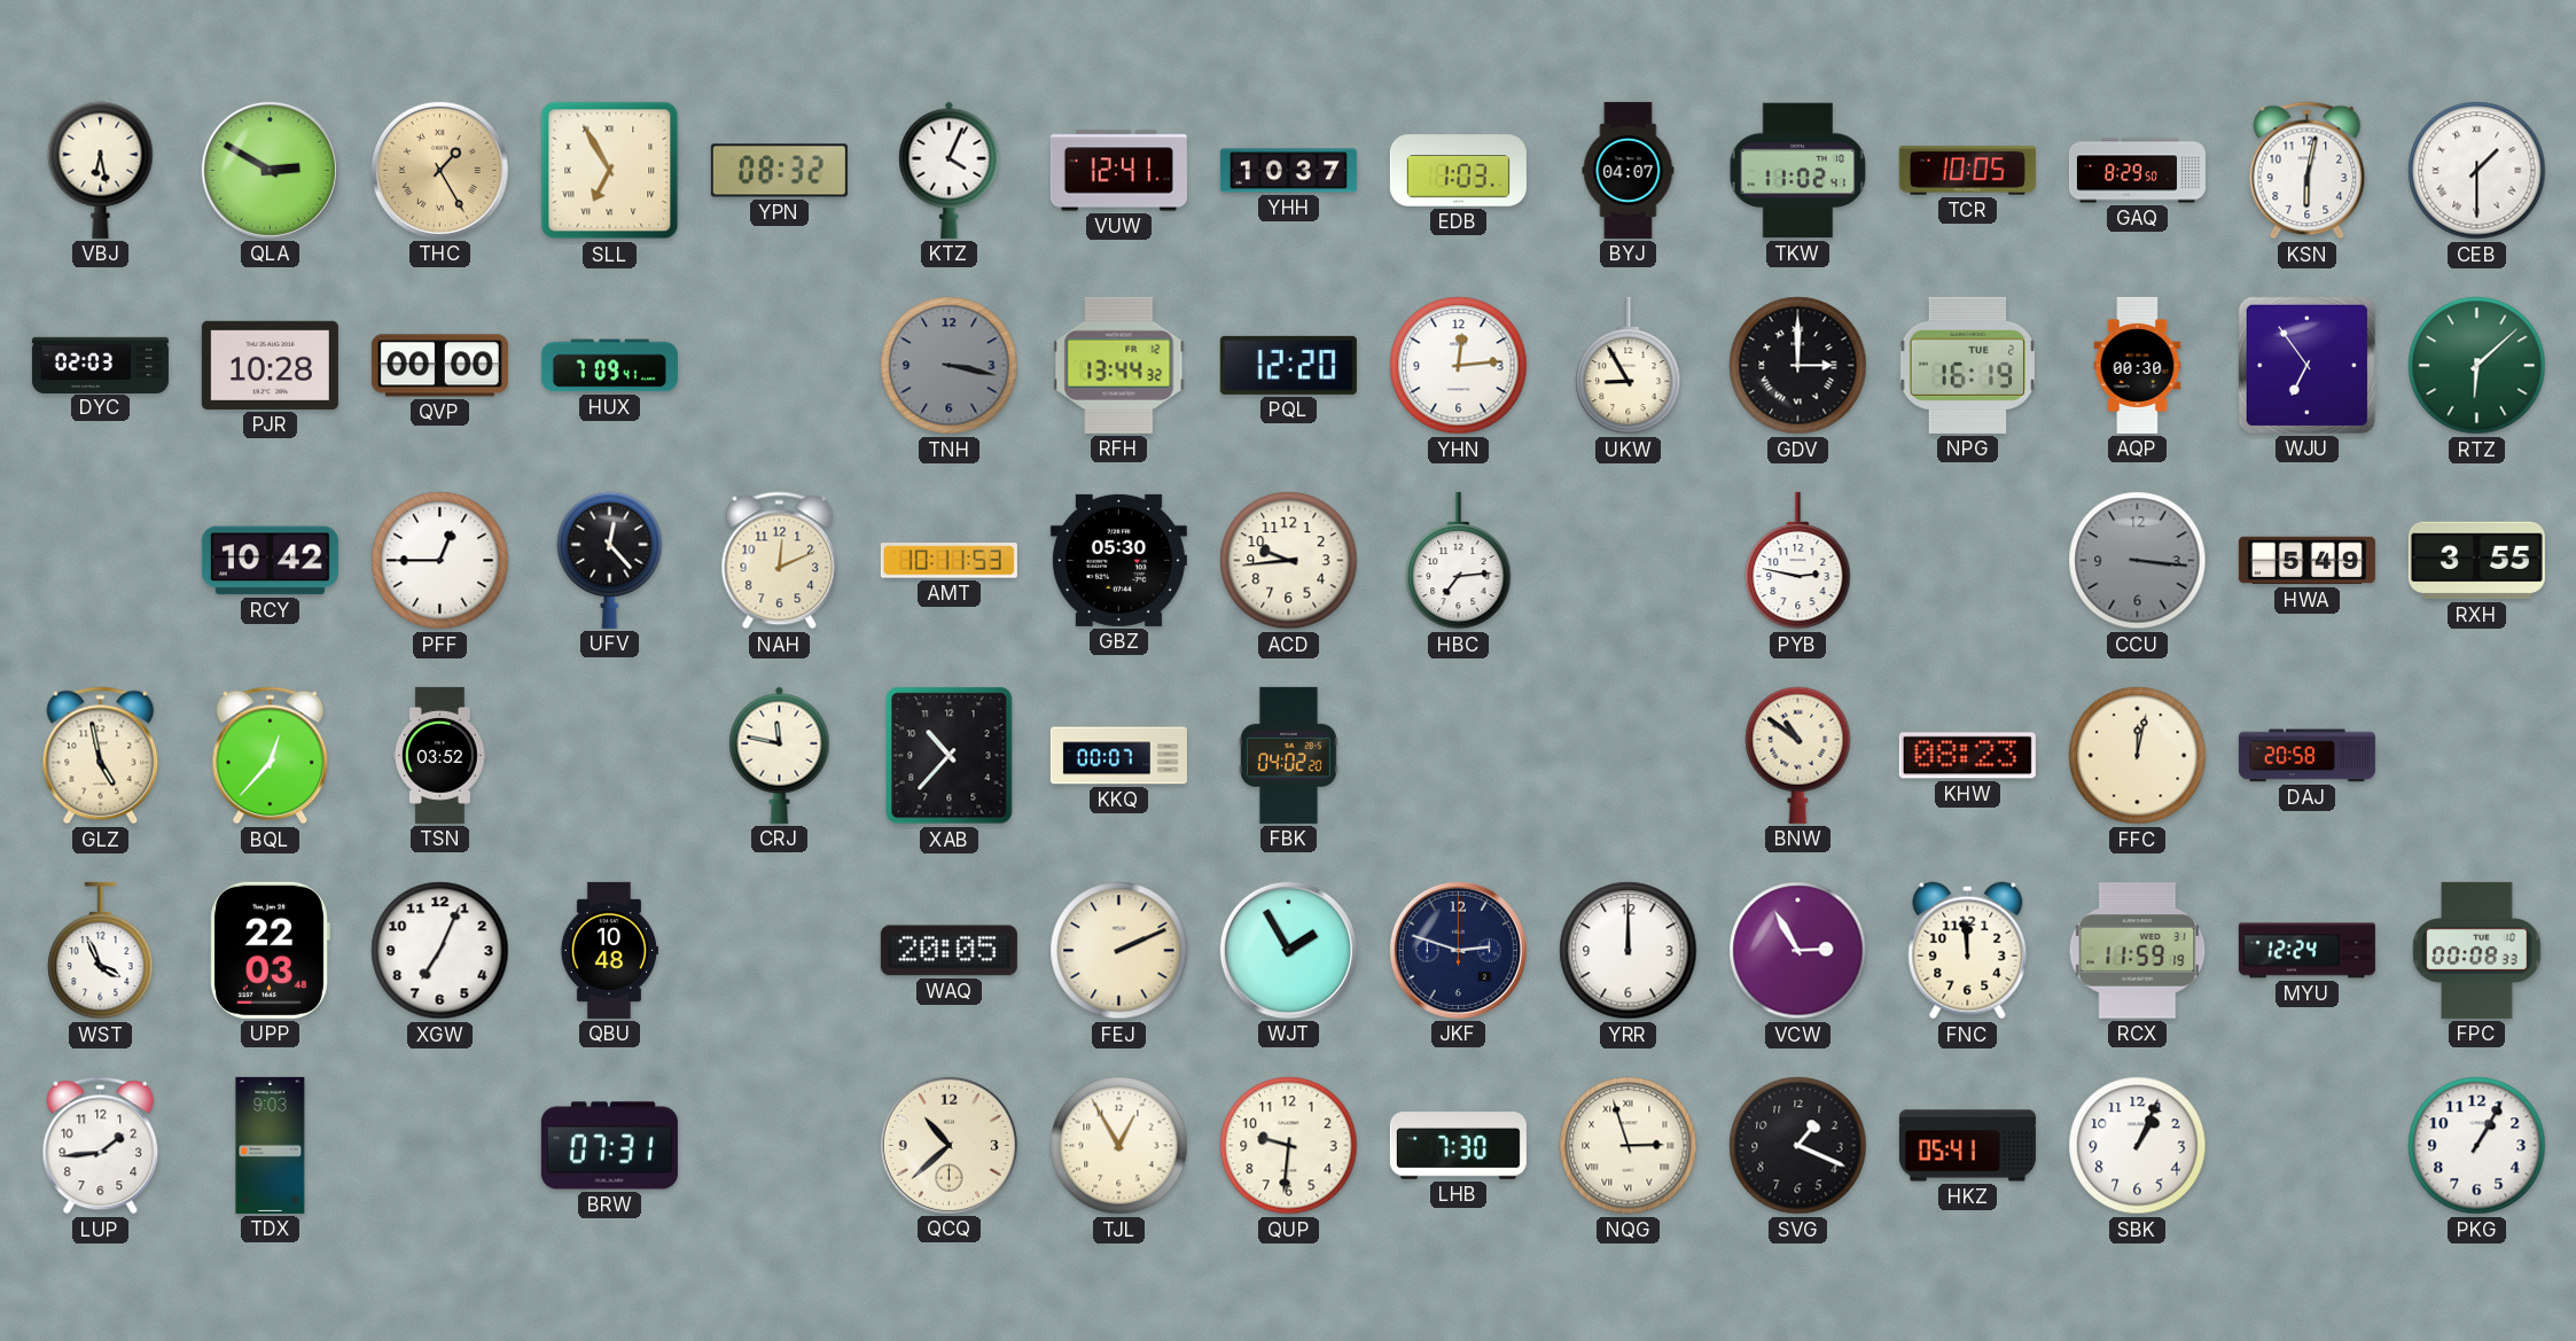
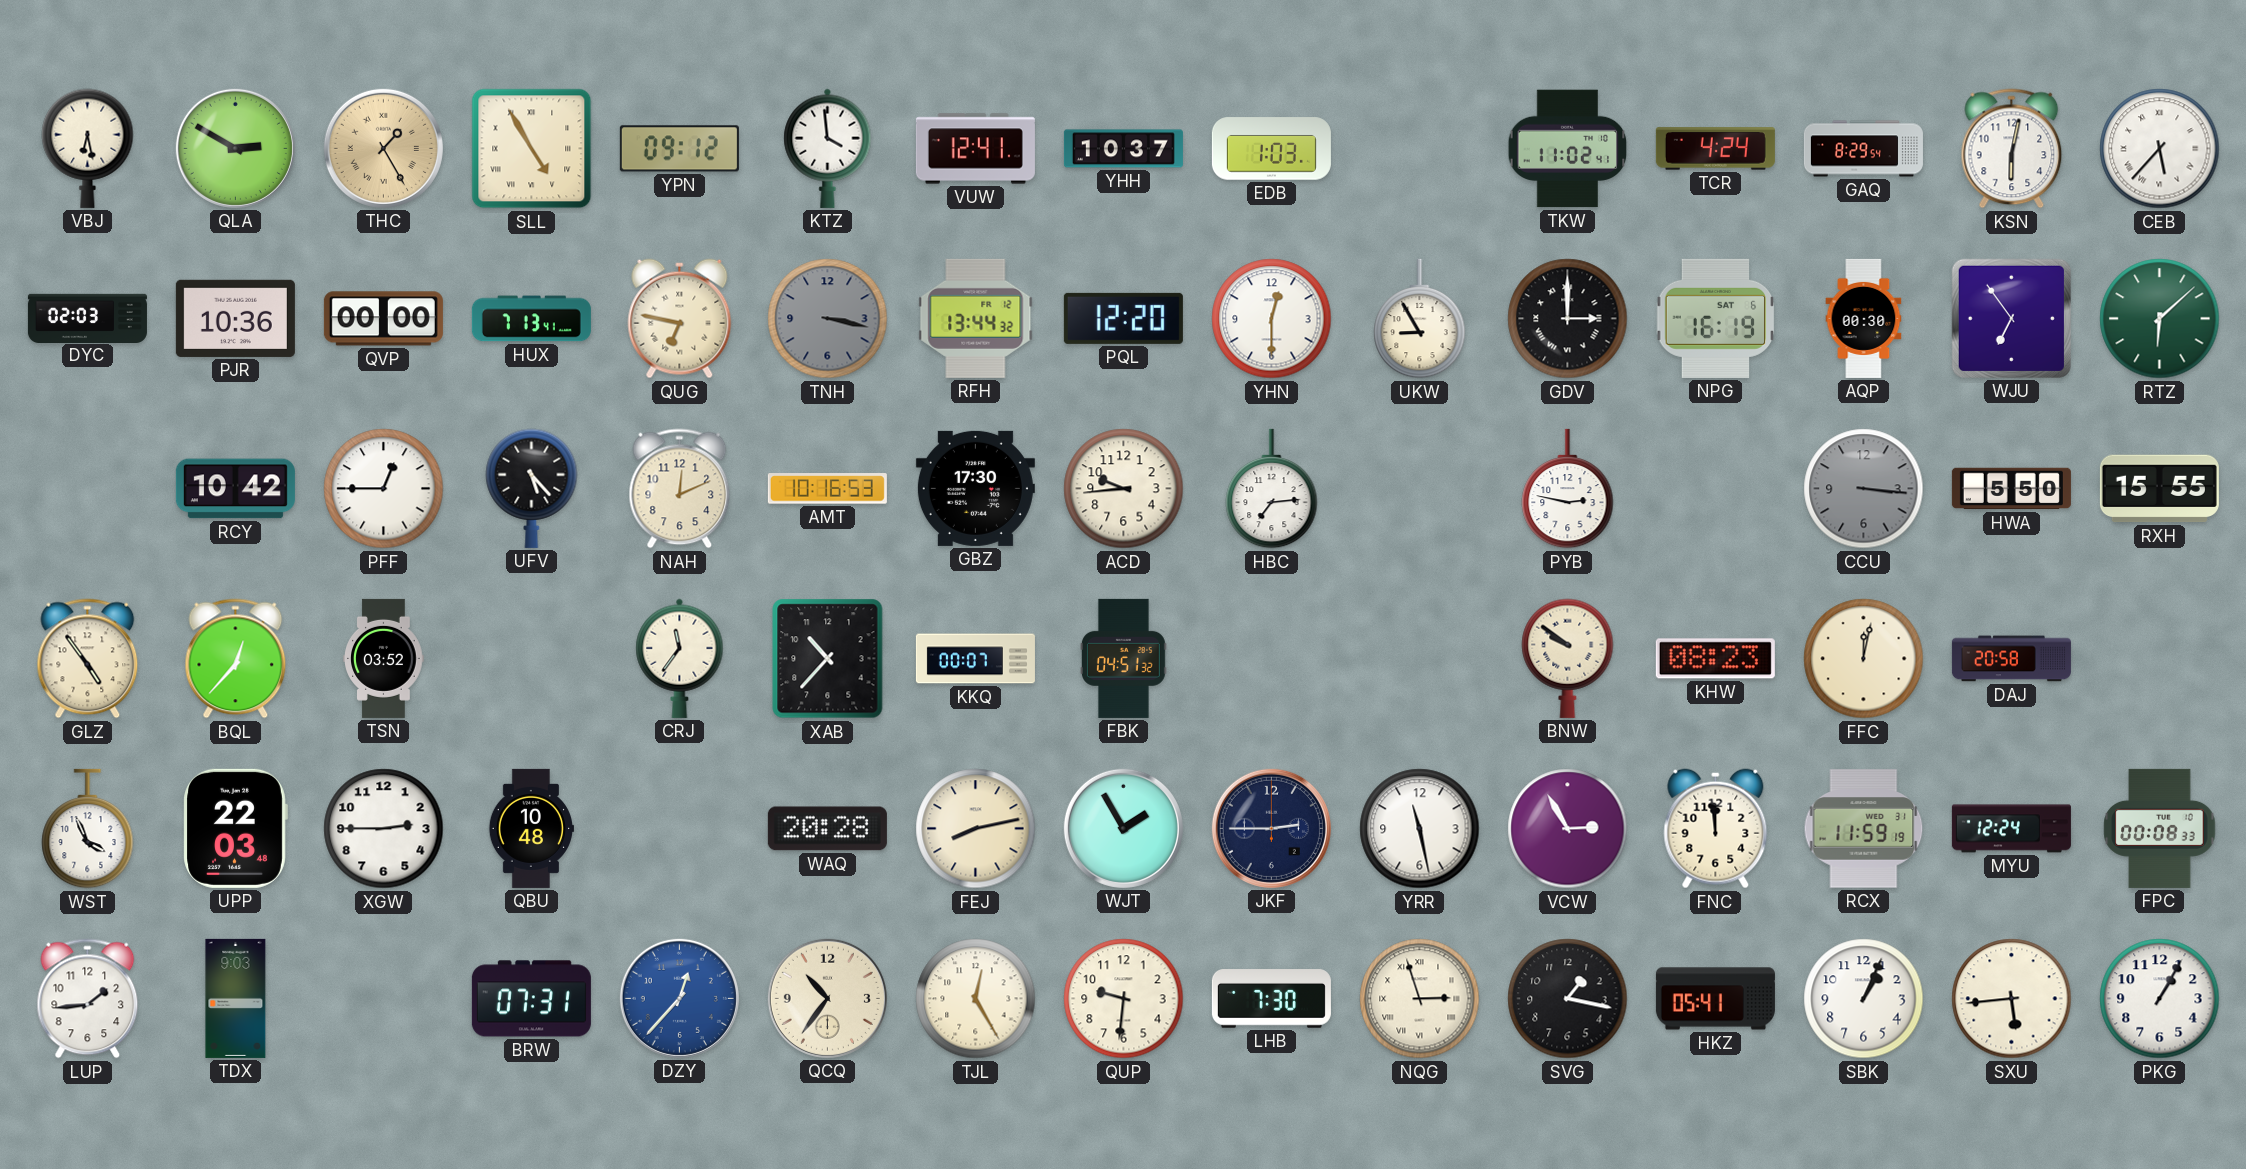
SLL: 6:55 -> 4:55 (532, 149)
YPN: 08:32 -> 09:12 (679, 149)
KTZ: 4:04 -> 3:59 (828, 148)
BYJ: 04:07 -> none (1629, 170)
TCR: 10:05 -> 4:24 (1715, 149)
GAQ: 8:29:50 -> 8:29:54 (1863, 149)
CEB: 1:30 -> 5:37 (2160, 149)
PJR: 10:28 -> 10:36 (235, 318)
HUX: 7:09 -> 7:13 (531, 319)
QUG: none -> 6:47 (680, 319)
YHN: 12:14 -> 12:30 (1272, 319)
NPG date: TUE 2 -> SAT 6 (1716, 318)
UFV: 12:23 -> 5:23 (532, 488)
AMT: 10:11 -> 10:16 (827, 489)
GBZ: 05:30 -> 17:30 (975, 488)
HWA: 5:49 -> 5:50 (2011, 489)
RXH: 3:55 -> 15:55 (2159, 489)
GLZ: 4:58 -> 4:54 (88, 659)
CRJ: 11:47 -> 11:36 (680, 658)
FBK: 04:02 -> 04:51 (1123, 658)
BNW: 10:51 -> 9:51 (1568, 658)
XGW: 7:04 -> 2:45 (384, 829)
WAQ: 20:05 -> 20:28 (827, 829)
FEJ: 2:11 -> 8:13 (976, 829)
JKF: 2:48 -> 2:45 (1271, 828)
YRR: 12:00 -> 11:28 (1420, 829)
DZY: none -> 12:37 (679, 998)
QCQ: 10:38 -> 10:36 (827, 998)
TJL: 12:55 -> 12:25 (976, 999)
SVG: 1:19 -> 1:17 (1568, 999)
SXU: none -> 5:44 (2012, 999)
